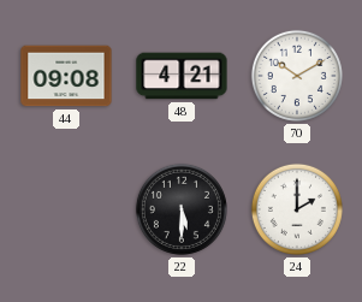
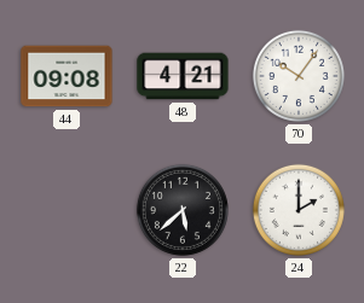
70: 10:10 -> 10:06 (299, 76)
22: 5:30 -> 5:38 (183, 210)
